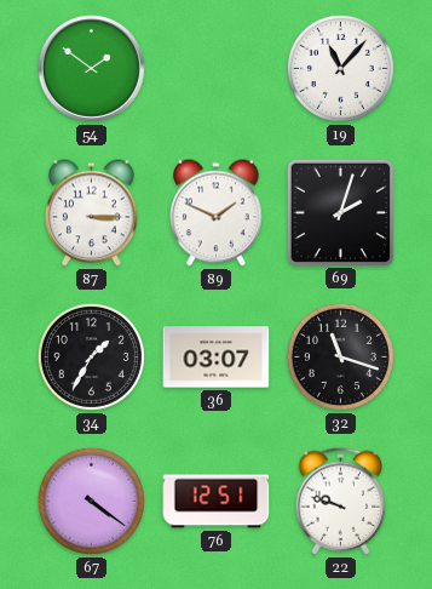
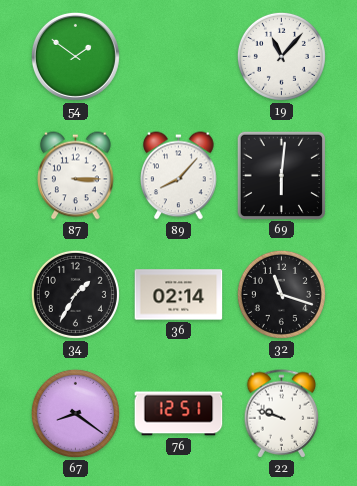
89: 1:49 -> 8:07 (179, 176)
69: 2:03 -> 6:01 (281, 175)
36: 03:07 -> 02:14 (179, 295)
67: 4:21 -> 8:21 (75, 413)
